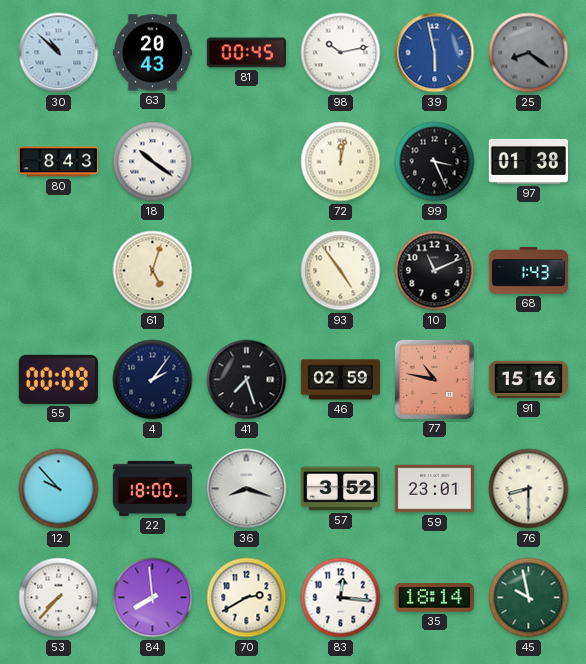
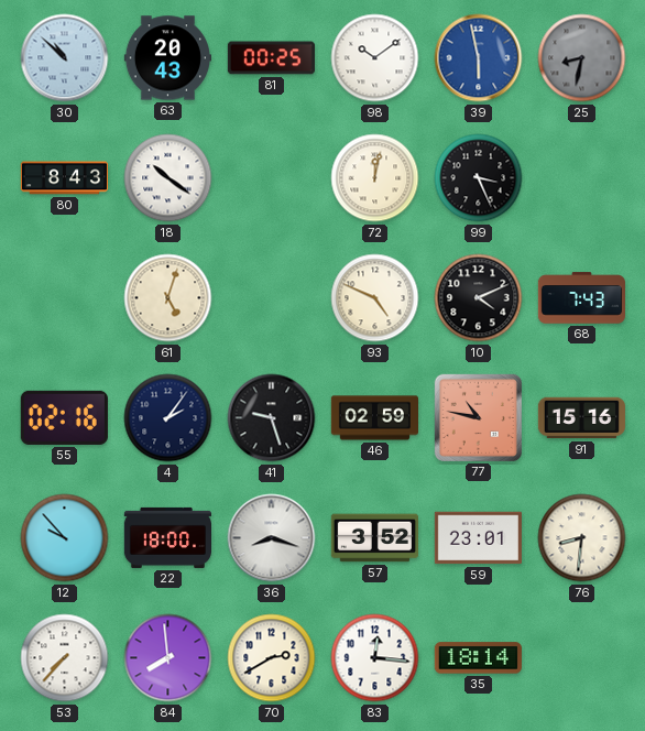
81: 00:45 -> 00:25 (271, 58)
98: 10:13 -> 10:09 (375, 58)
25: 8:21 -> 8:32 (582, 58)
97: 01:38 -> none (528, 161)
93: 4:54 -> 4:49 (375, 298)
10: 11:11 -> 4:11 (479, 298)
68: 1:43 -> 7:43 (581, 298)
55: 00:09 -> 02:16 (64, 417)
41: 7:27 -> 9:27 (272, 418)
76: 8:30 -> 8:31 (582, 538)
45: 9:58 -> none (529, 598)
